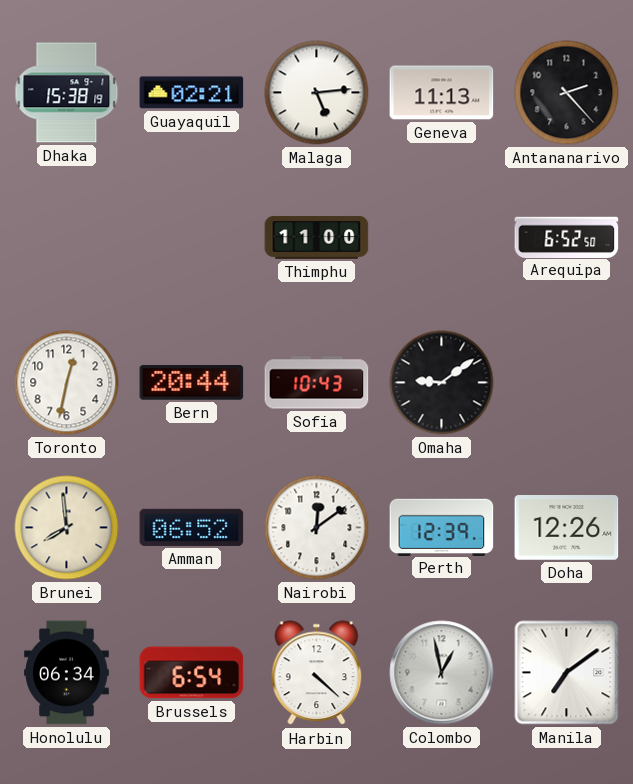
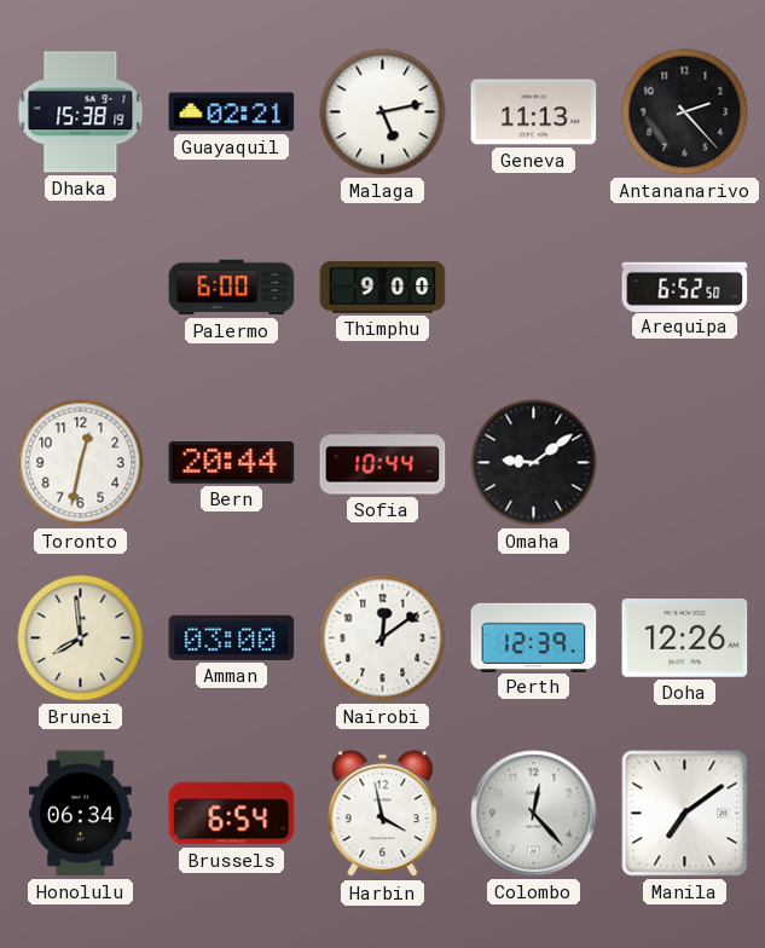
Malaga: 5:14 -> 5:13 (383, 112)
Palermo: none -> 6:00 (232, 288)
Thimphu: 11:00 -> 9:00 (383, 288)
Sofia: 10:43 -> 10:44 (383, 463)
Amman: 06:52 -> 03:00 (232, 637)
Harbin: 4:22 -> 3:58 (383, 814)
Colombo: 12:58 -> 12:23 (534, 814)
